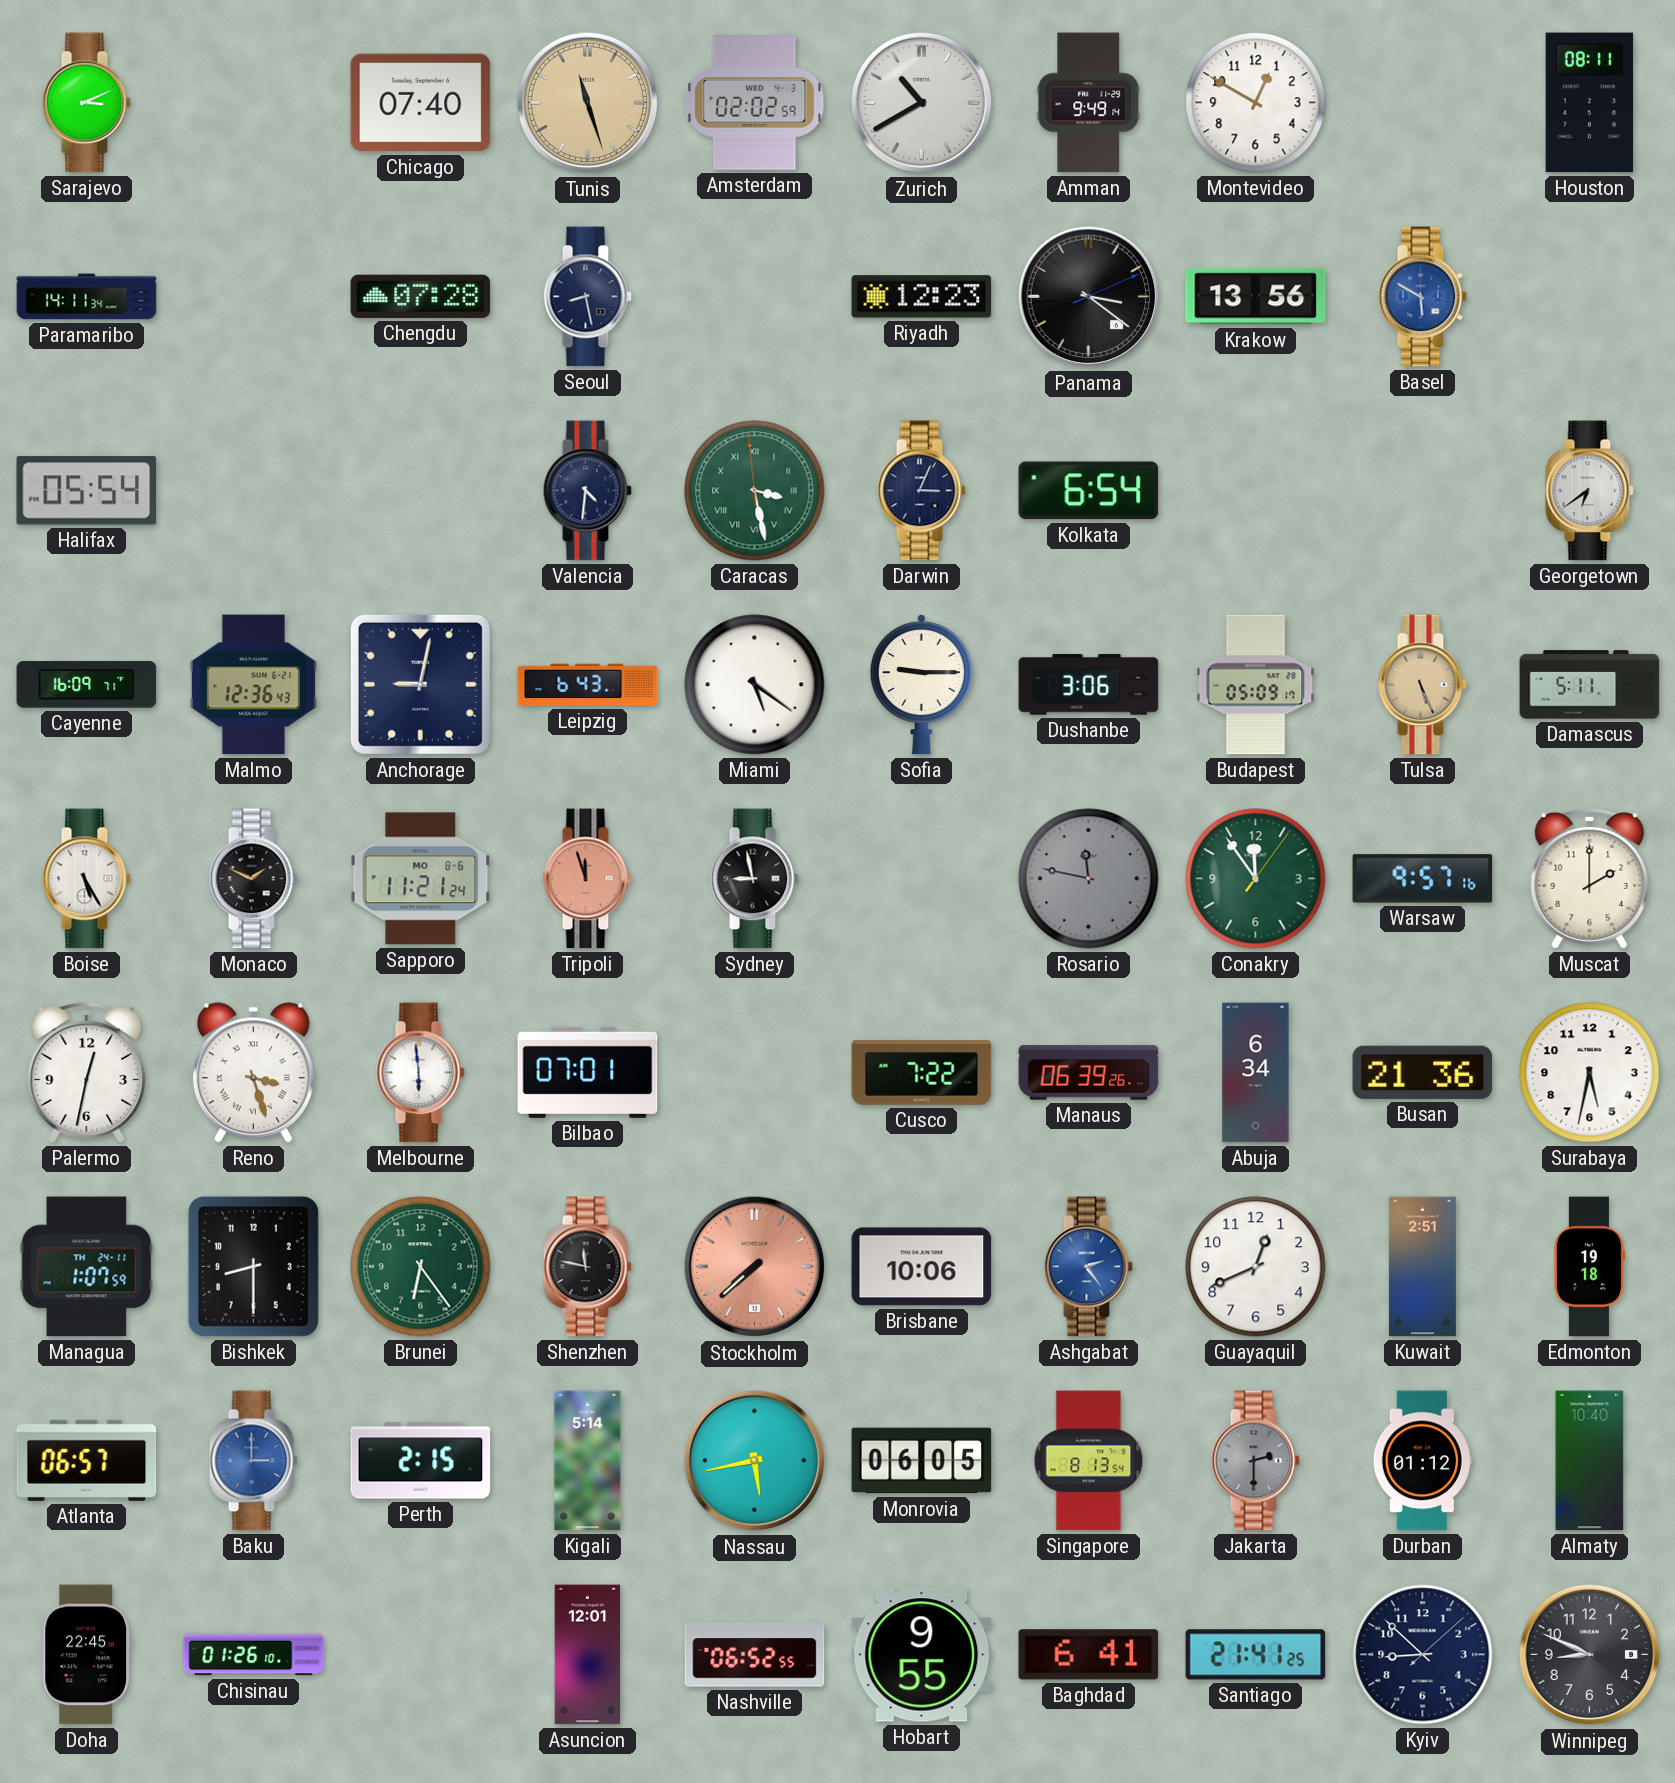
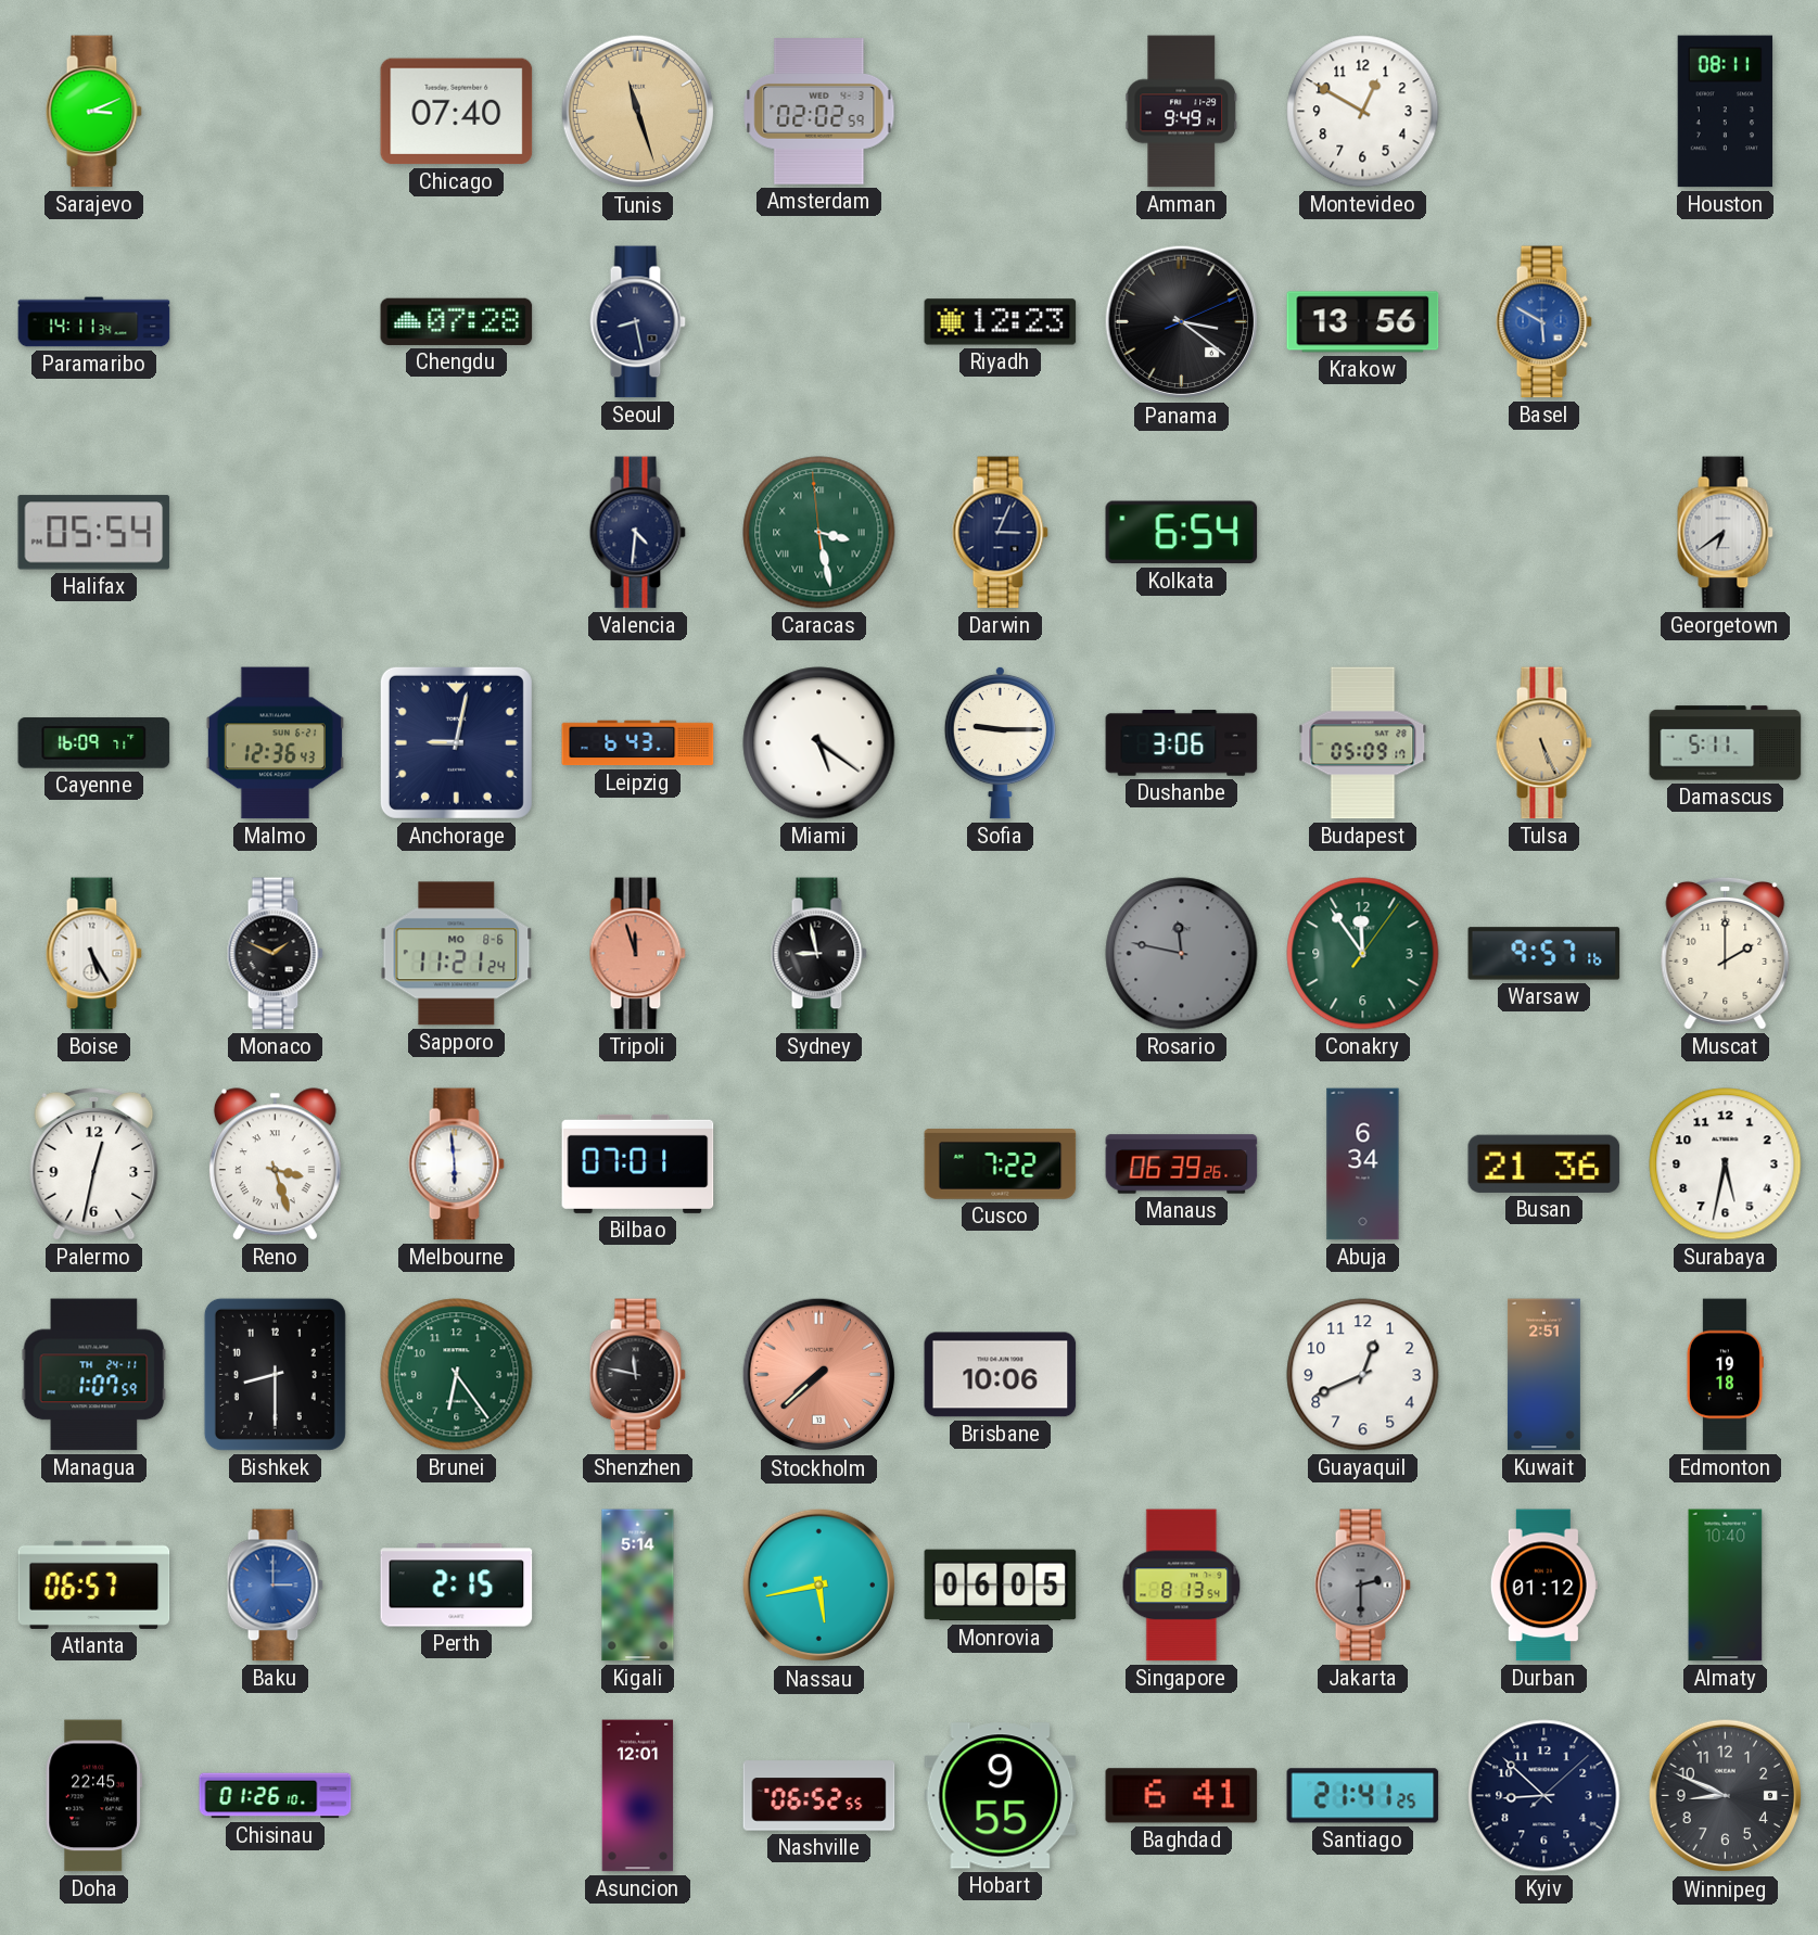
Zurich: 10:40 -> none (922, 103)
Ashgabat: 2:24 -> none (1088, 1267)
